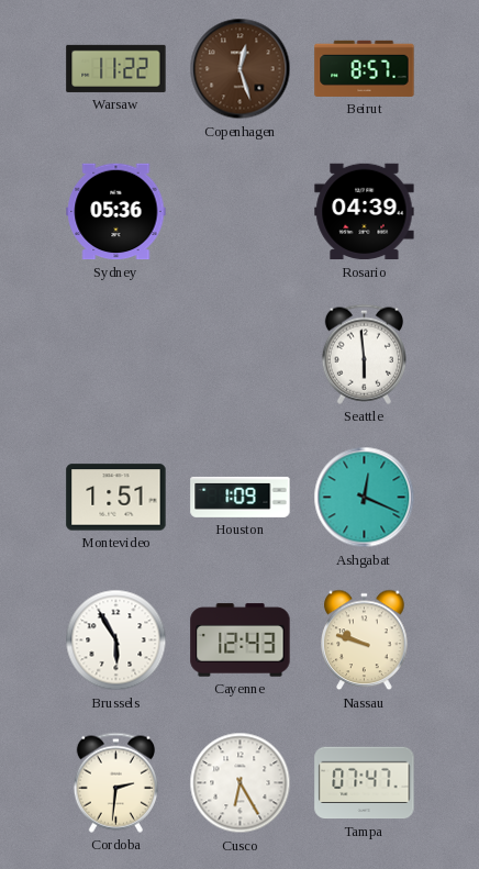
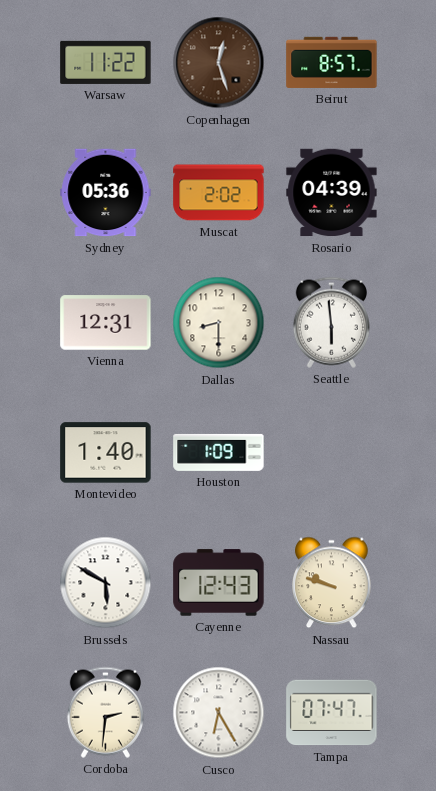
Muscat: none -> 2:02 (219, 193)
Vienna: none -> 12:31 (106, 323)
Dallas: none -> 8:30 (219, 323)
Montevideo: 1:51 -> 1:40 (106, 453)
Ashgabat: 12:19 -> none (365, 498)
Brussels: 5:55 -> 5:50 (106, 583)
